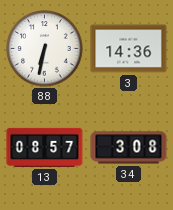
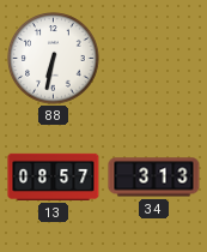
3: 14:36 -> none (129, 49)
34: 3:08 -> 3:13 (154, 178)
